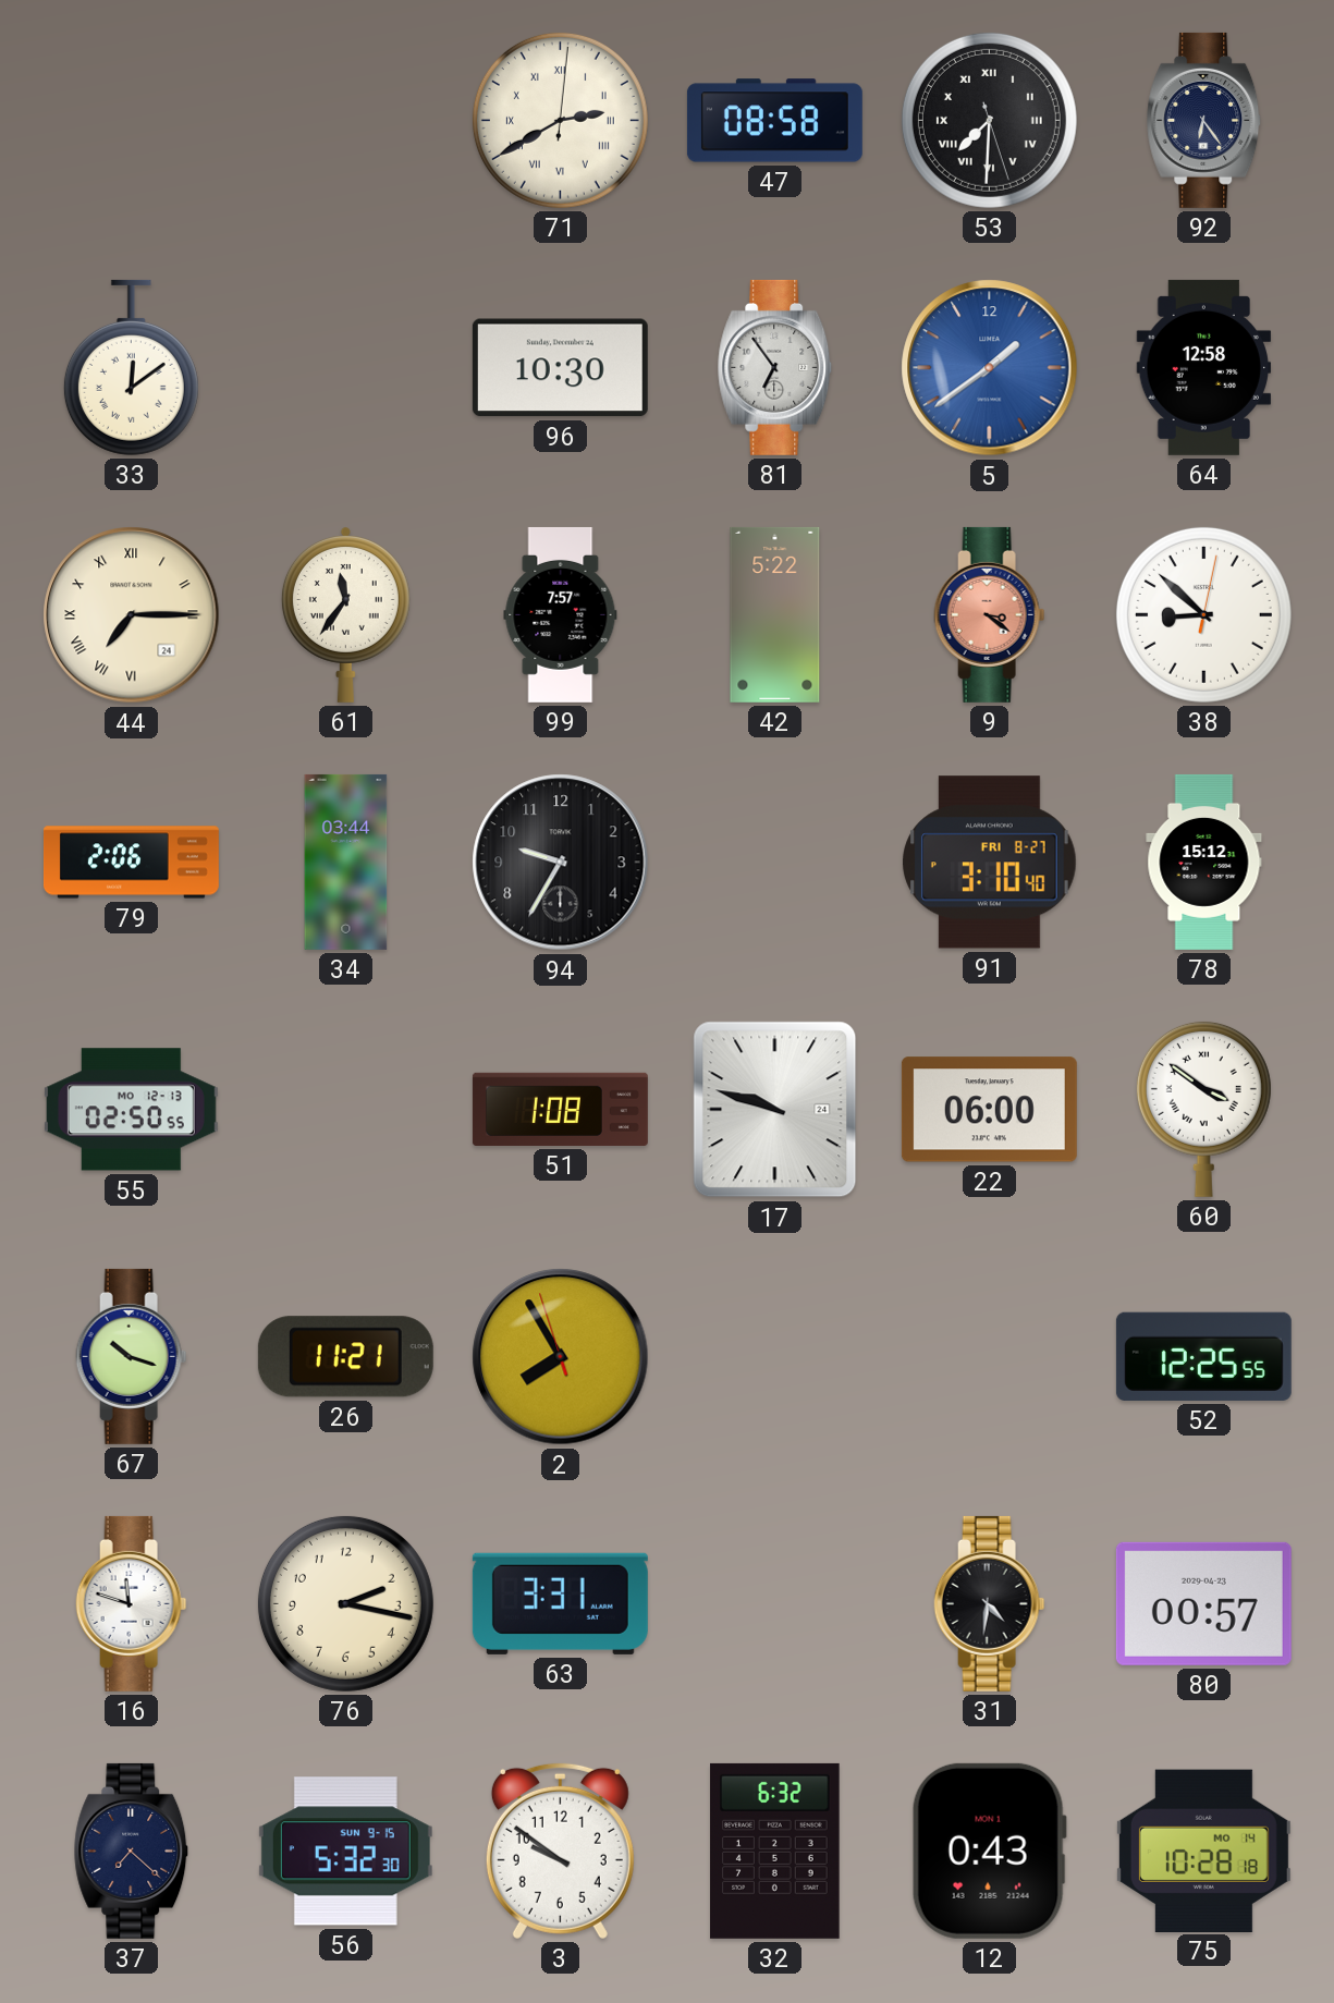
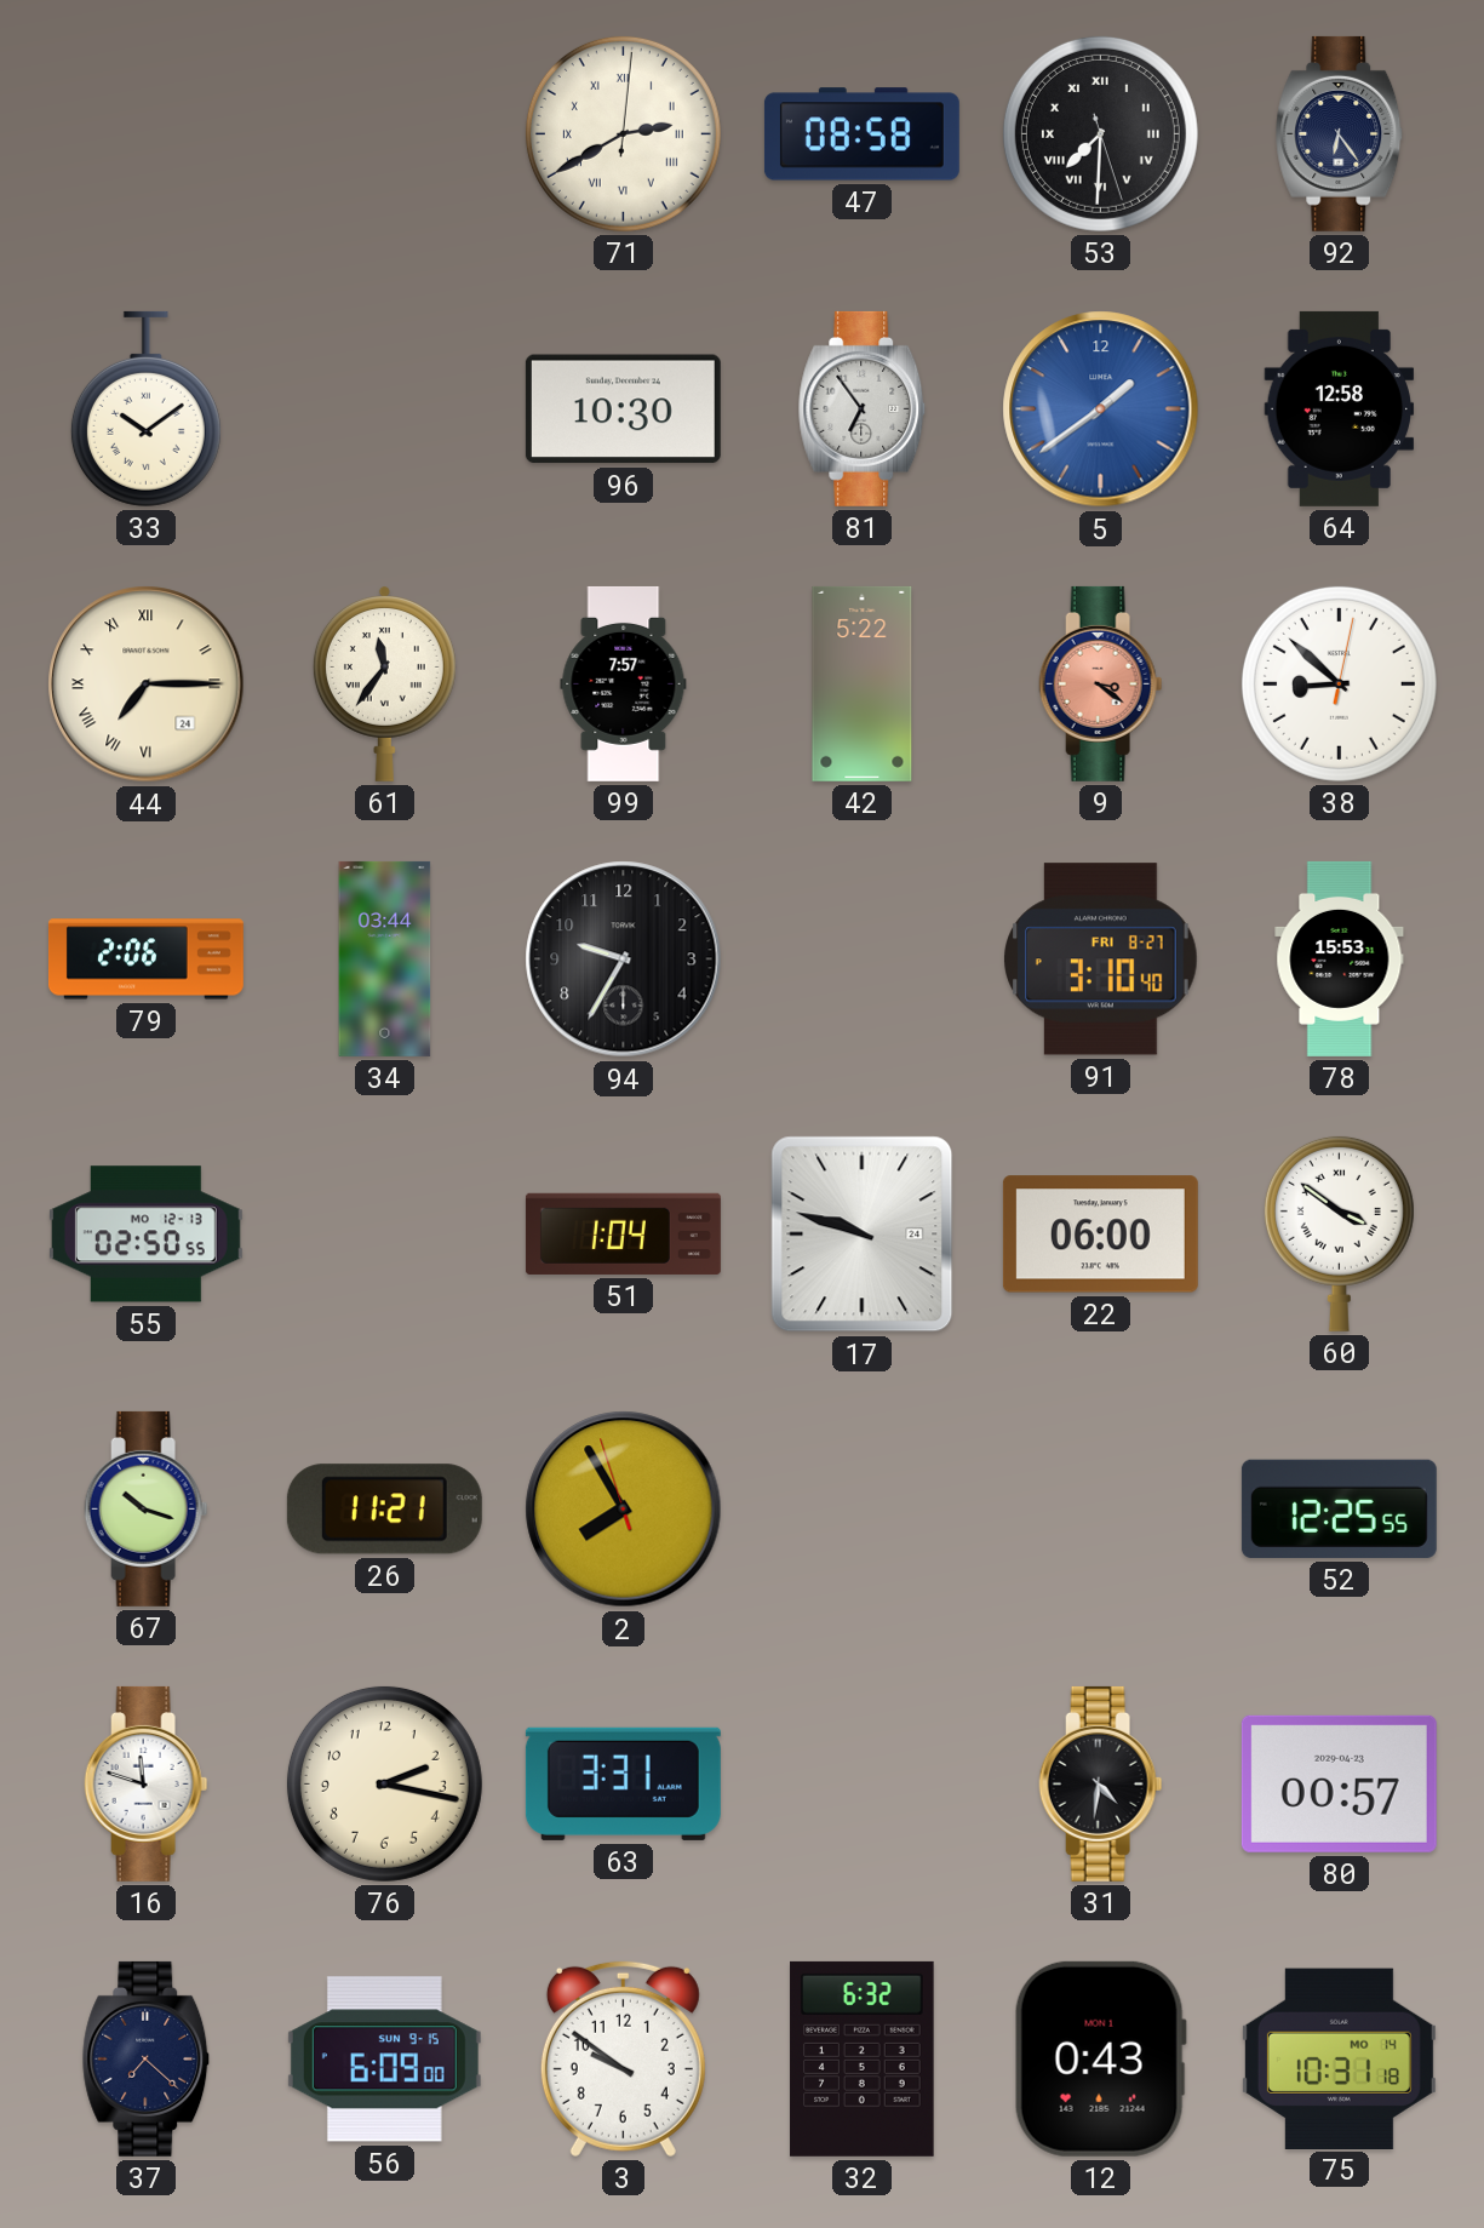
33: 12:09 -> 10:09 (145, 408)
78: 15:12 -> 15:53 (1340, 958)
51: 1:08 -> 1:04 (623, 1233)
56: 5:32 -> 6:09 (384, 2060)
75: 10:28 -> 10:31 (1339, 2058)
